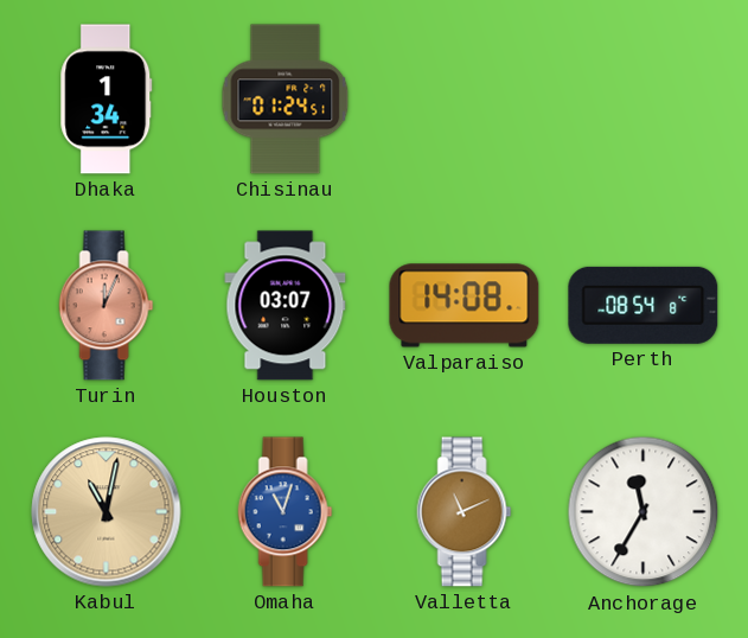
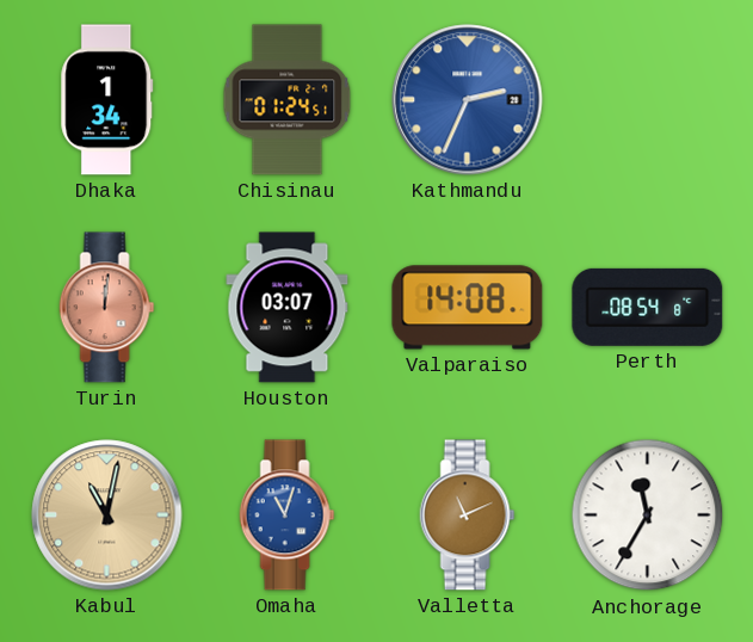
Kathmandu: none -> 2:34 (468, 100)
Turin: 12:04 -> 12:01 (107, 308)
